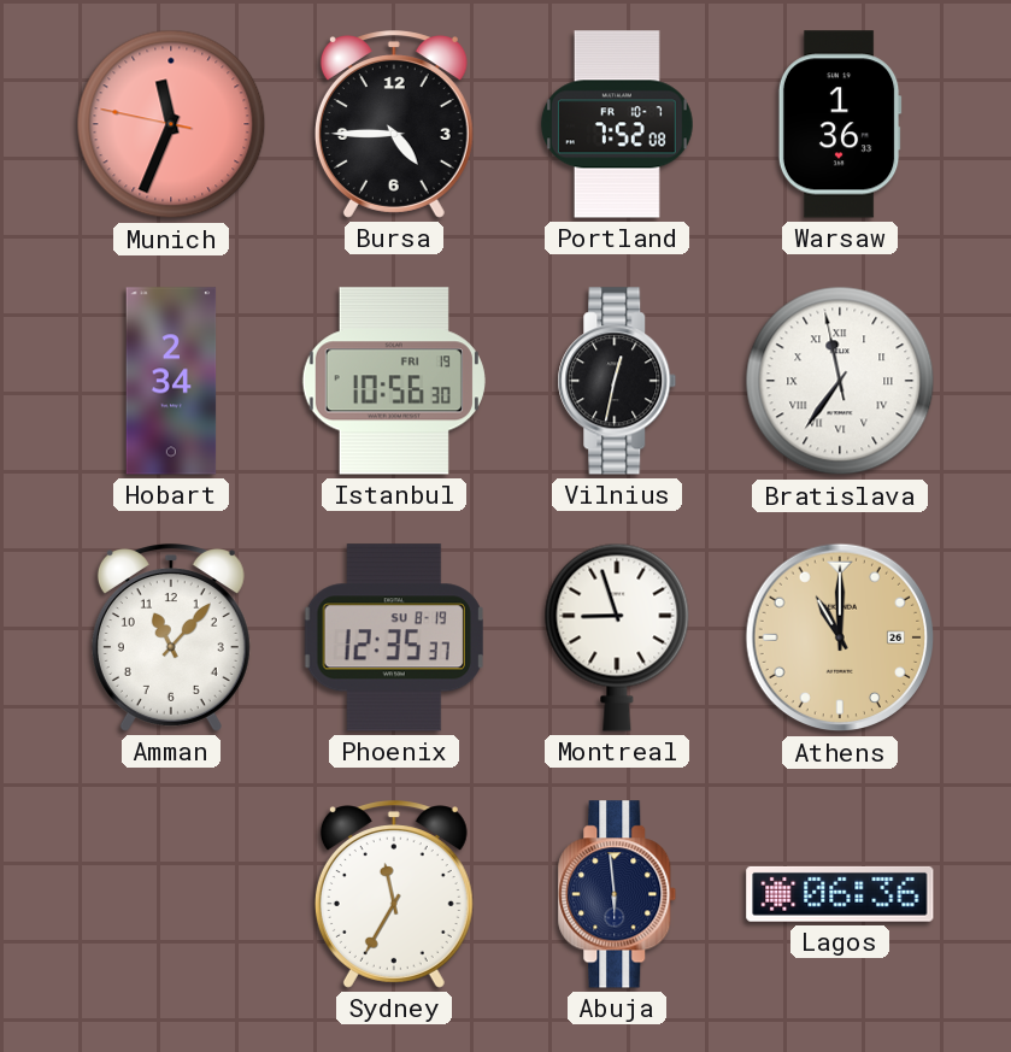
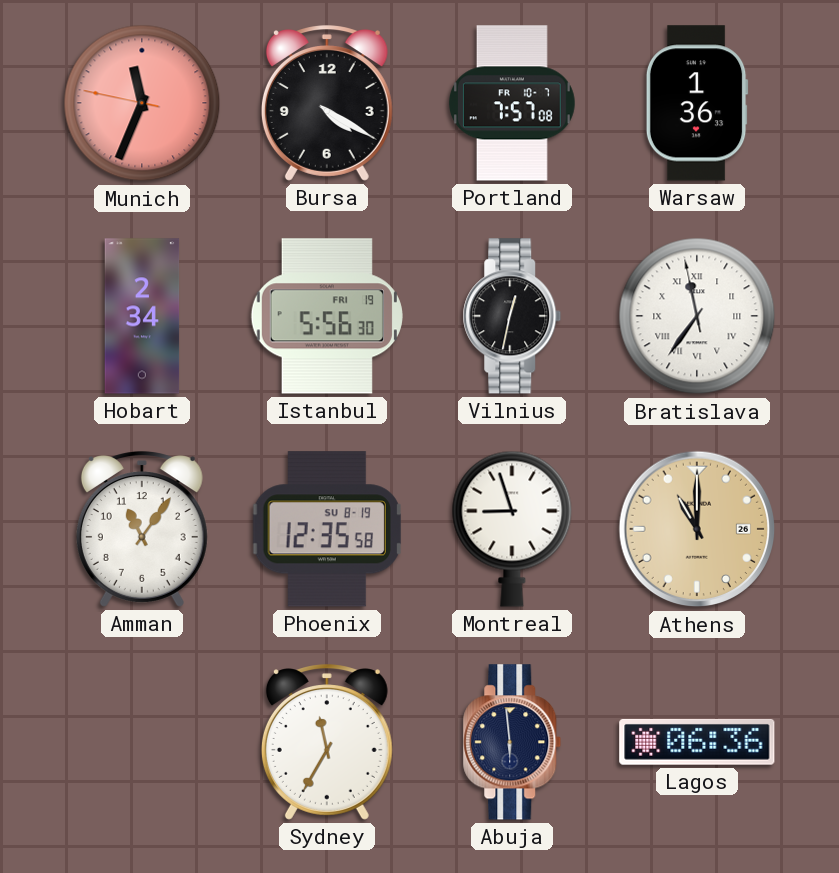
Bursa: 4:45 -> 4:20 (327, 103)
Portland: 7:52 -> 7:57 (512, 103)
Istanbul: 10:56 -> 5:56 (327, 316)
Amman: 11:07 -> 11:06 (142, 529)
Phoenix: 12:35:37 -> 12:35:58 (327, 529)
